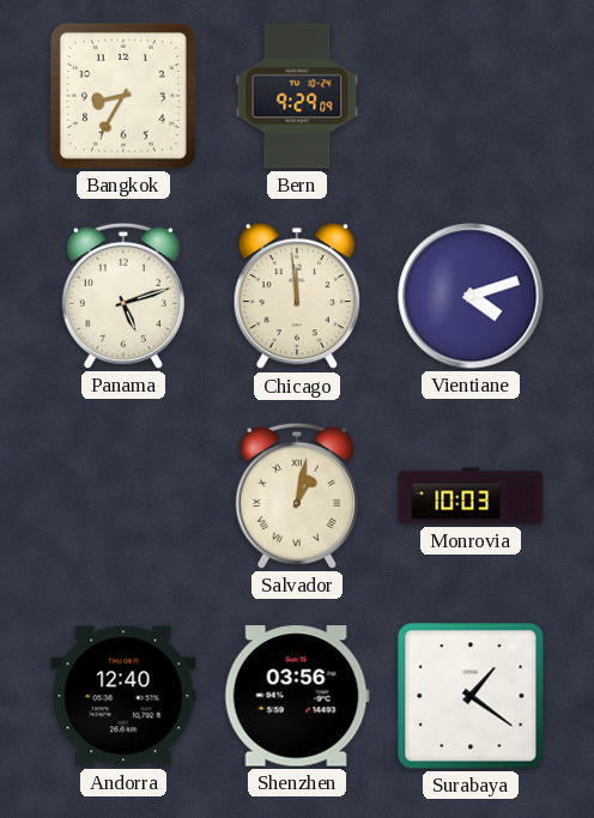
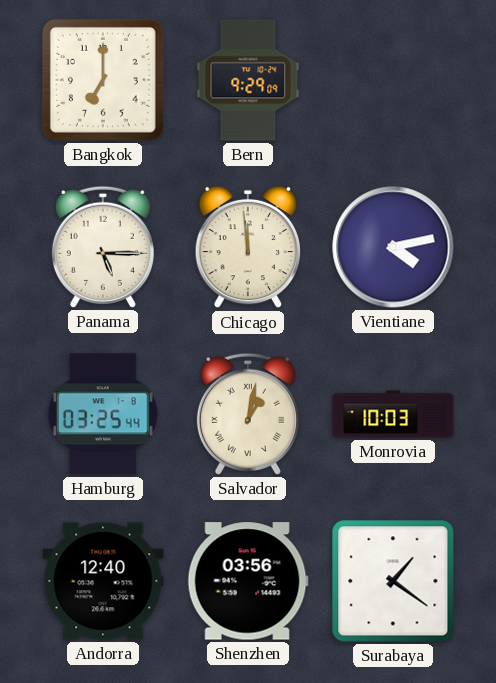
Bangkok: 8:35 -> 7:00 (103, 80)
Panama: 5:12 -> 5:15 (103, 247)
Vientiane: 4:12 -> 4:13 (393, 247)
Hamburg: none -> 03:25 (104, 414)
